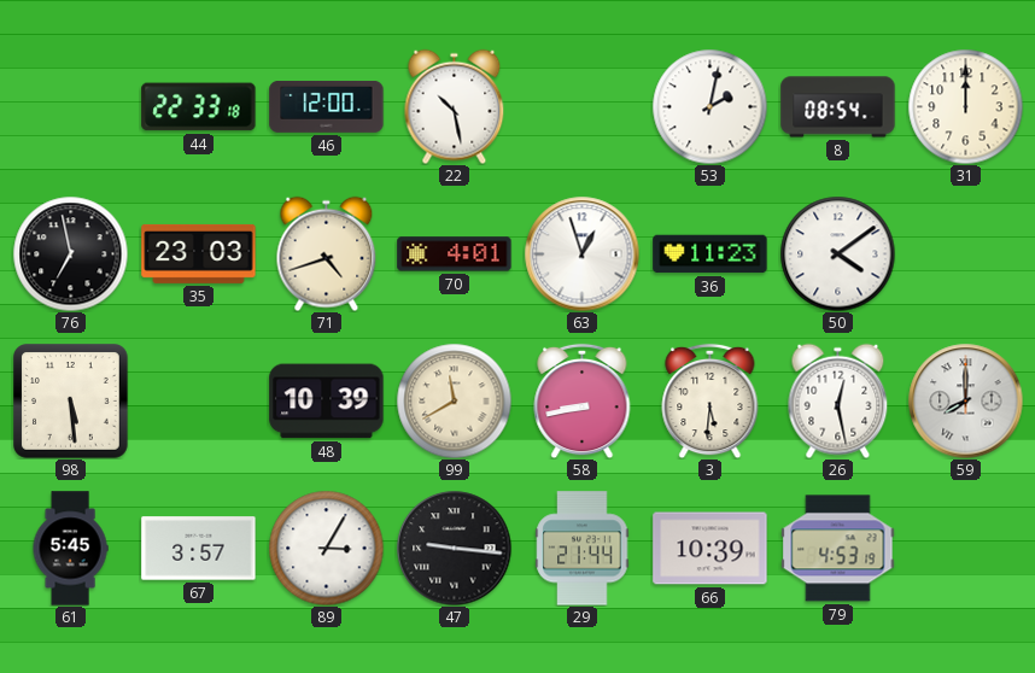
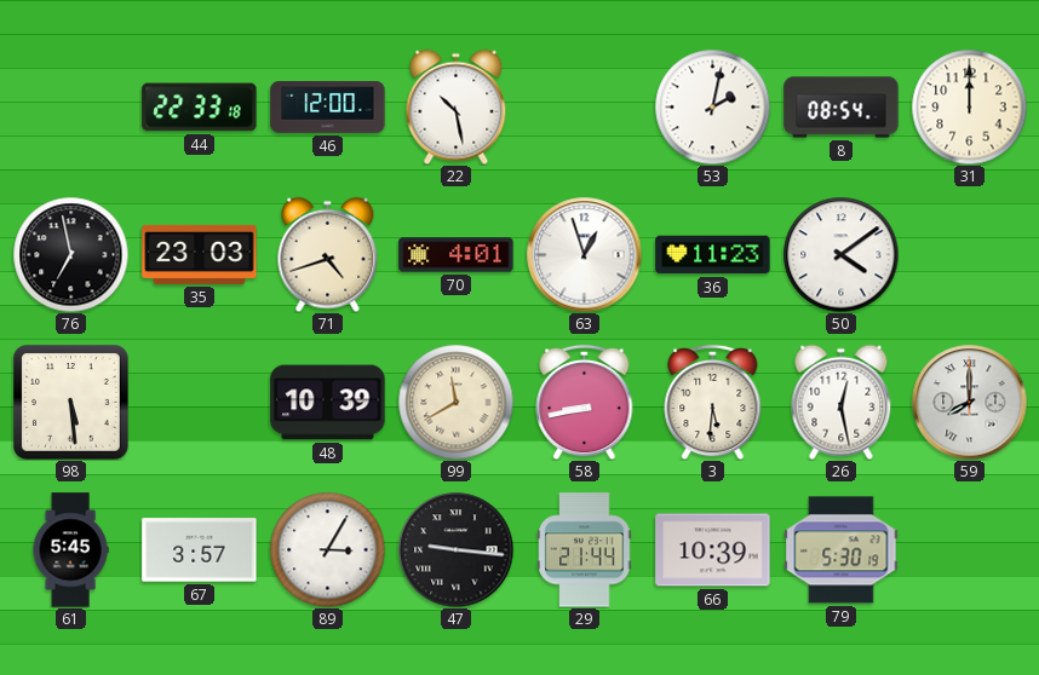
79: 4:53 -> 5:30 (842, 550)
